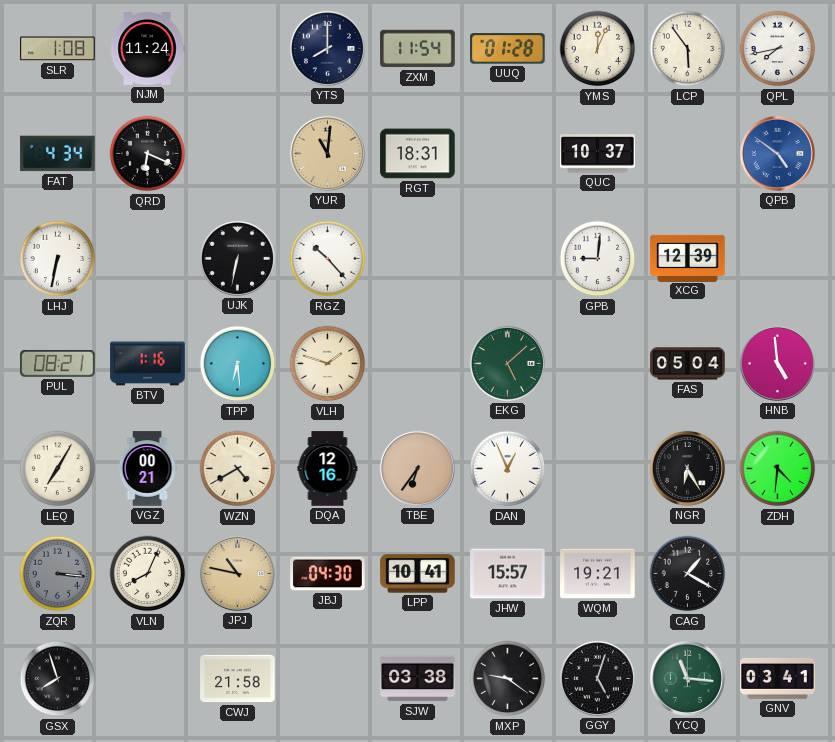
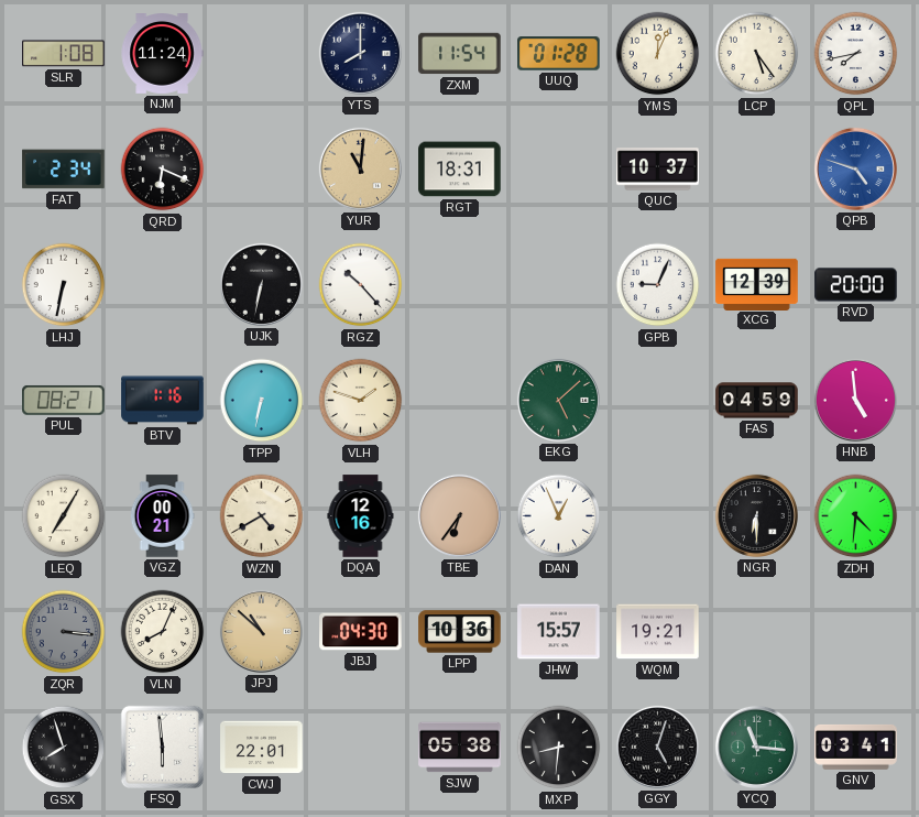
LCP: 5:54 -> 5:24 (757, 54)
FAT: 4:34 -> 2:34 (64, 170)
QPB: 4:51 -> 4:48 (855, 168)
GPB: 9:01 -> 9:04 (658, 285)
RVD: none -> 20:00 (856, 285)
TPP: 6:29 -> 6:32 (262, 401)
FAS: 05:04 -> 04:59 (757, 401)
NGR: 6:25 -> 6:30 (756, 515)
JPJ: 10:47 -> 10:52 (261, 631)
LPP: 10:41 -> 10:36 (460, 632)
CAG: 1:20 -> none (688, 574)
FSQ: none -> 5:59 (162, 747)
CWJ: 21:58 -> 22:01 (262, 748)
SJW: 03:38 -> 05:38 (460, 748)
MXP: 9:21 -> 8:31 (559, 748)
